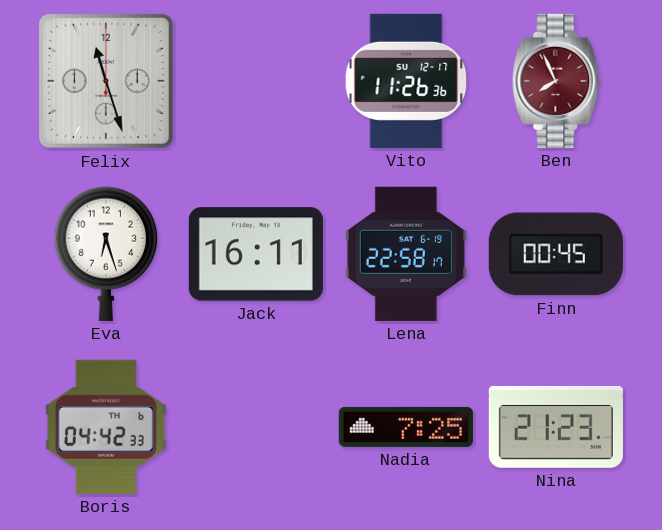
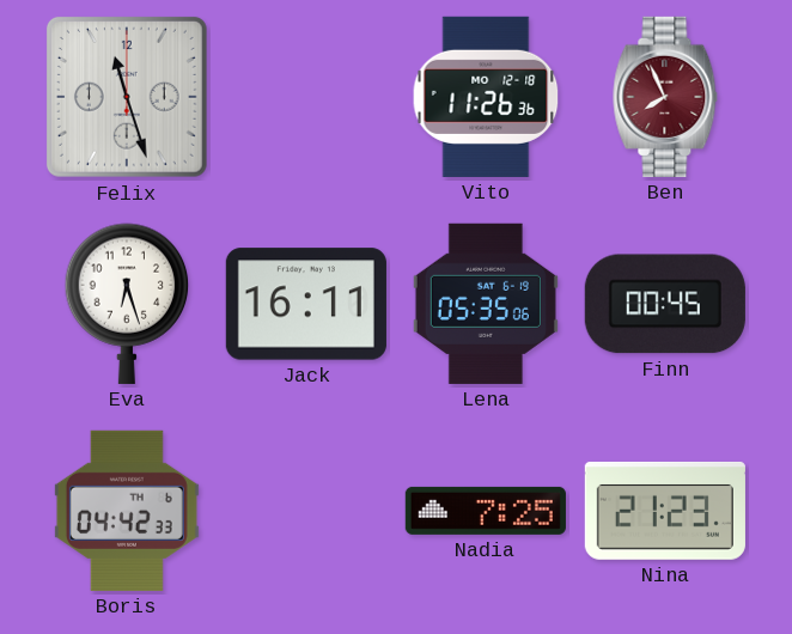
Vito date: SU 12-17 -> MO 12-18 (486, 97)
Lena: 22:58 -> 05:35 (486, 304)
